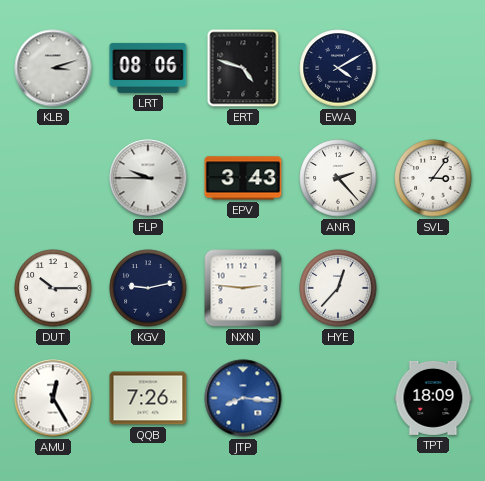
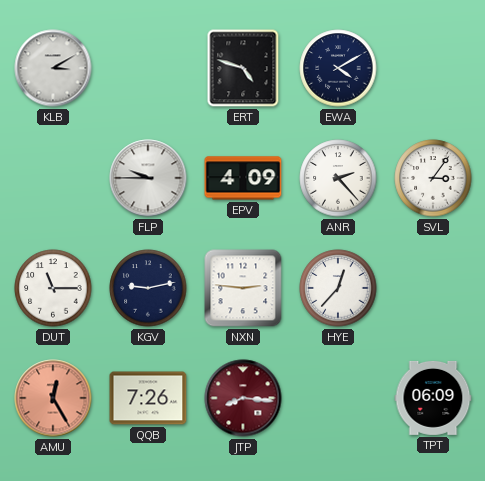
KLB: 3:12 -> 3:10 (53, 68)
LRT: 08:06 -> none (148, 68)
EPV: 3:43 -> 4:09 (243, 178)
DUT: 10:15 -> 11:15 (53, 288)
AMU dial: white -> salmon (53, 398)
JTP dial: blue -> burgundy (243, 398)
TPT: 18:09 -> 06:09 (433, 398)
